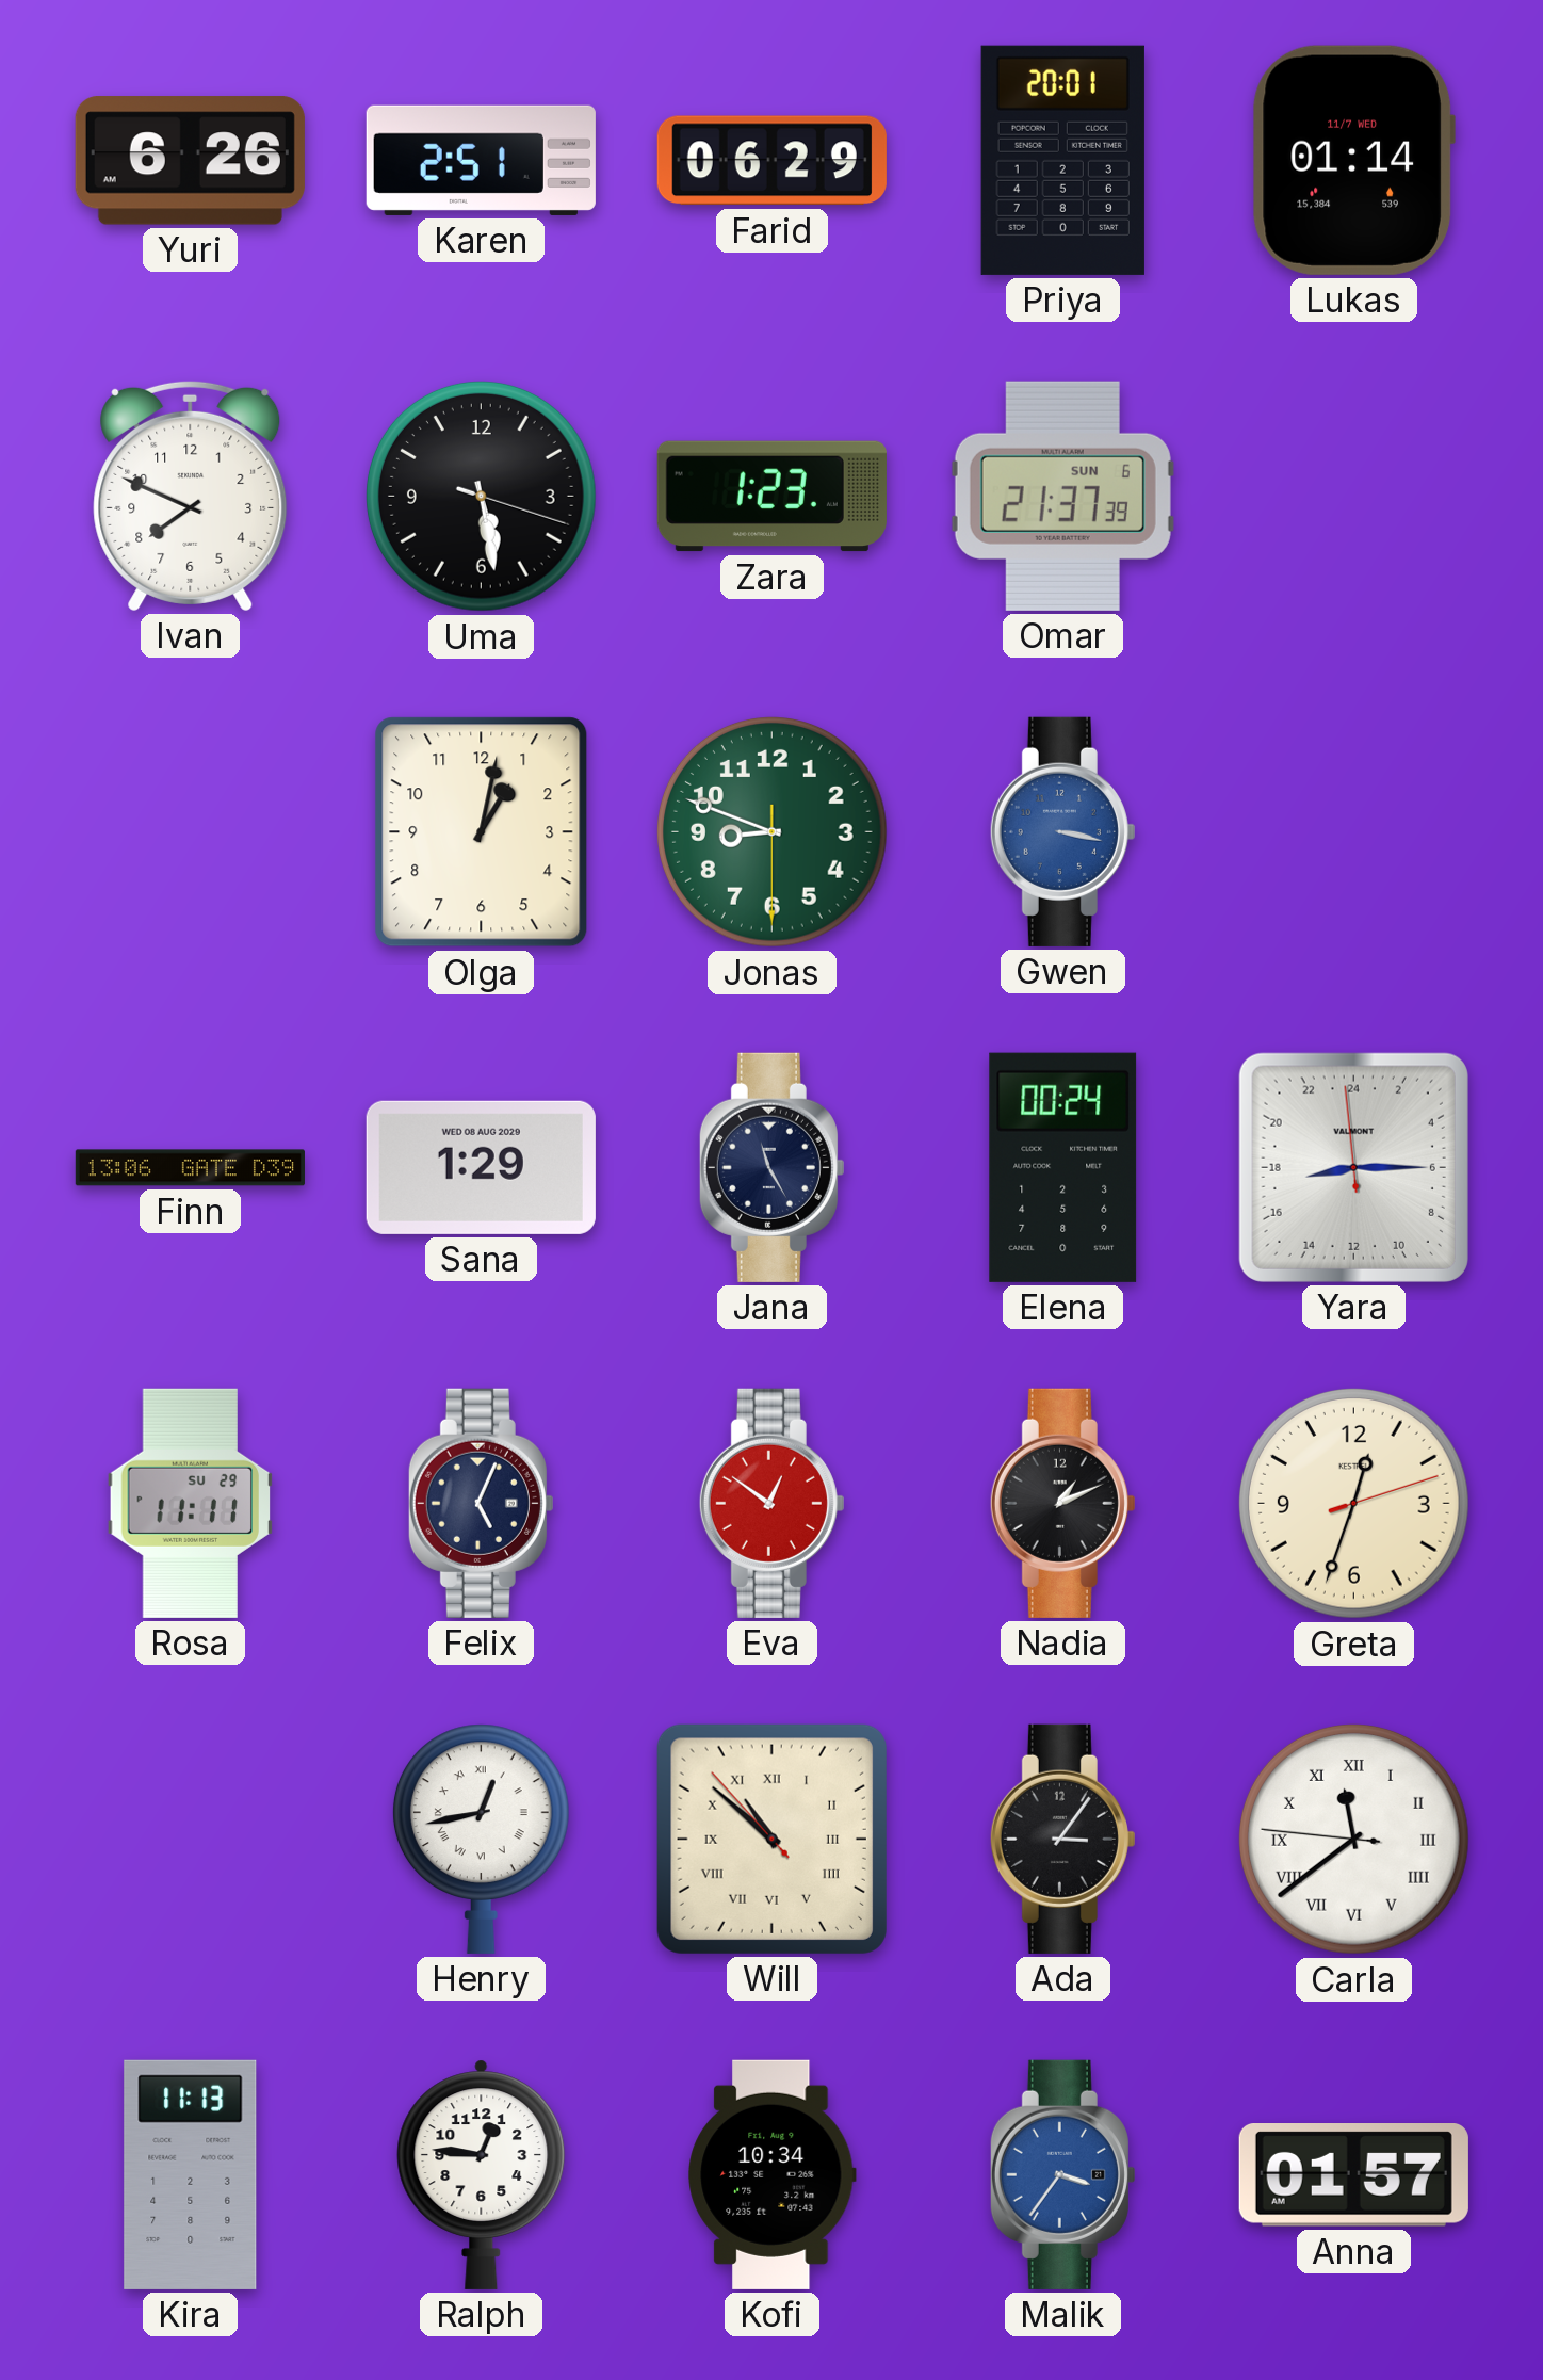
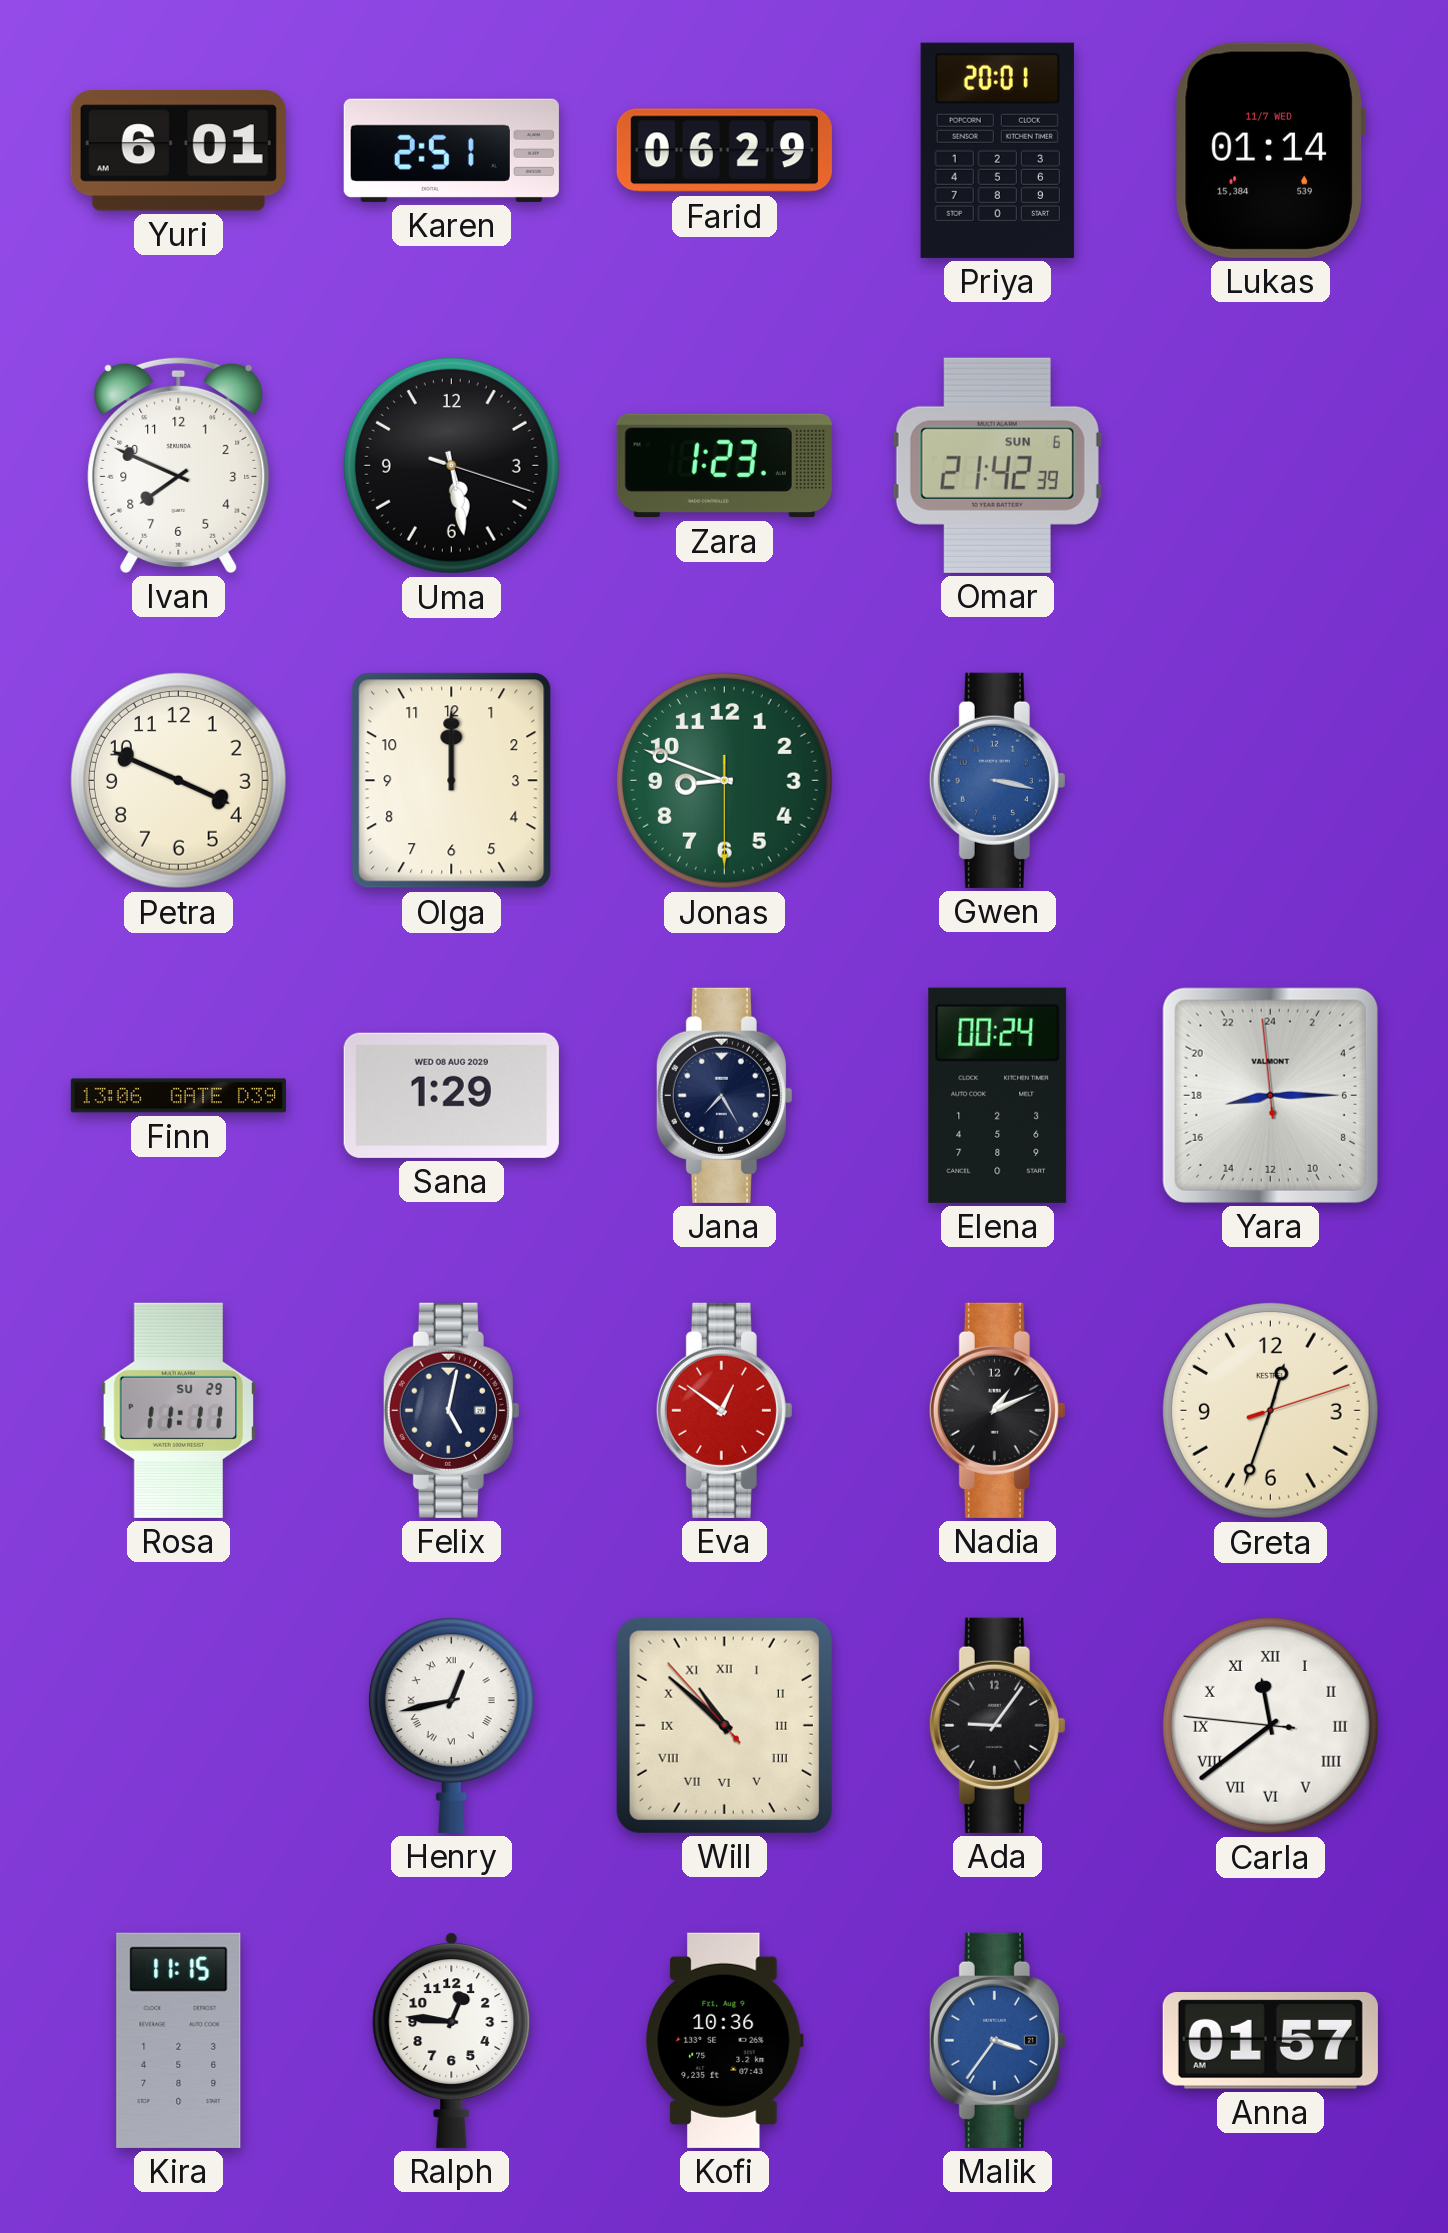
Yuri: 6:26 -> 6:01 (178, 151)
Omar: 21:37 -> 21:42 (997, 465)
Petra: none -> 3:49 (178, 780)
Olga: 1:02 -> 12:00 (452, 781)
Jana: 11:25 -> 7:25 (724, 1095)
Felix: 5:04 -> 5:02 (451, 1410)
Ada: 3:06 -> 9:06 (997, 1725)
Kira: 11:13 -> 11:15 (179, 2040)
Kofi: 10:34 -> 10:36 (725, 2040)
